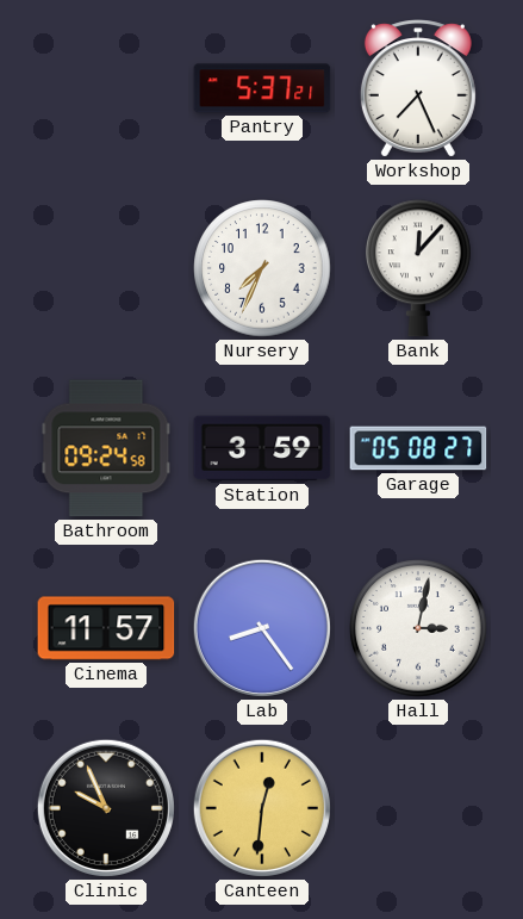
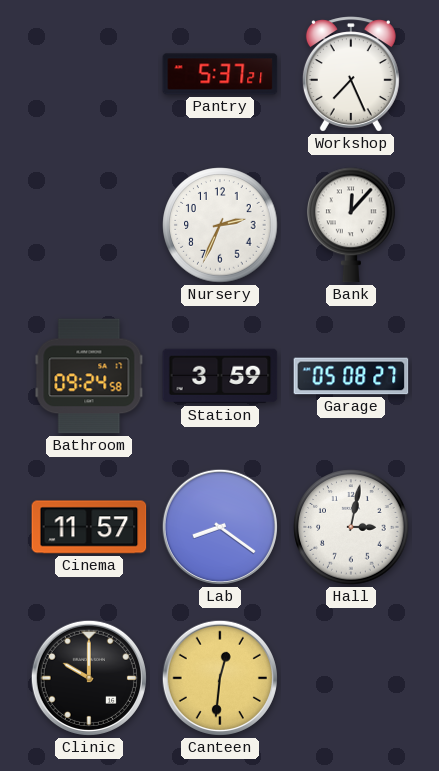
Nursery: 7:34 -> 2:34 (220, 225)
Lab: 8:24 -> 8:21 (220, 527)
Clinic: 9:56 -> 10:00 (89, 678)
